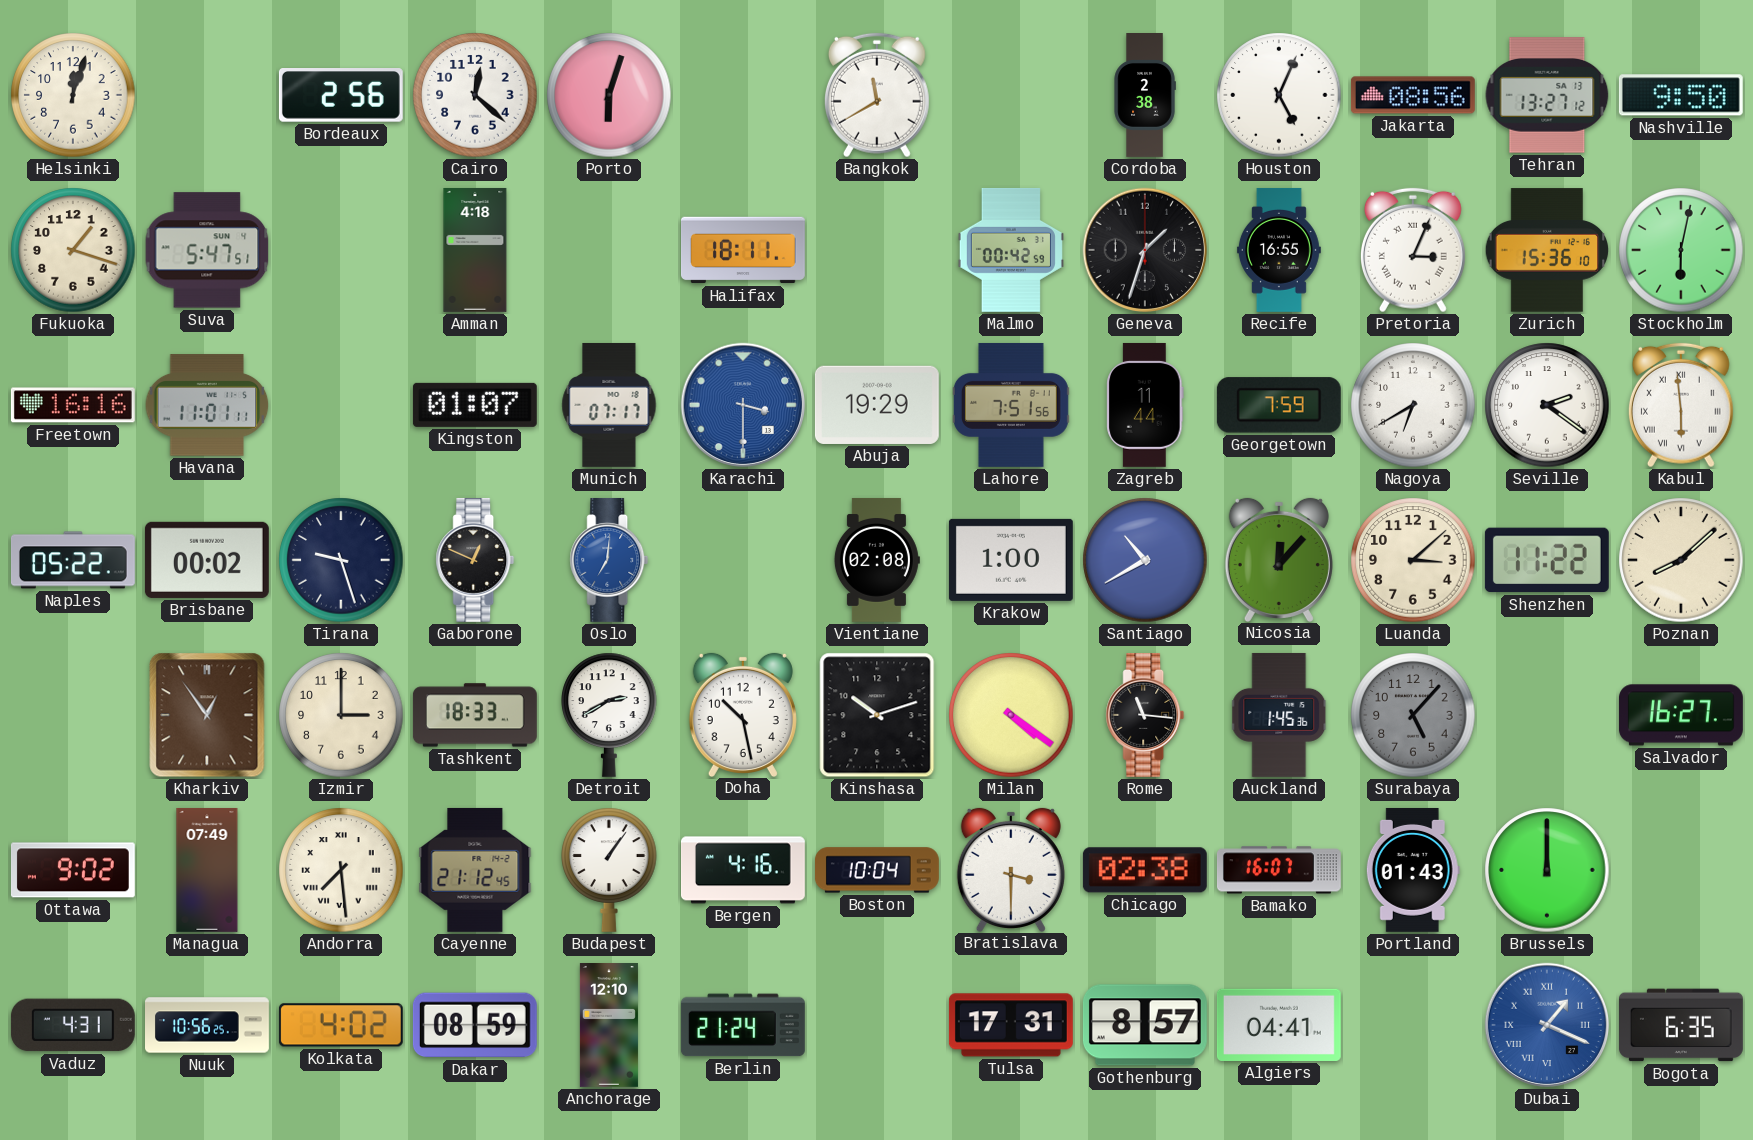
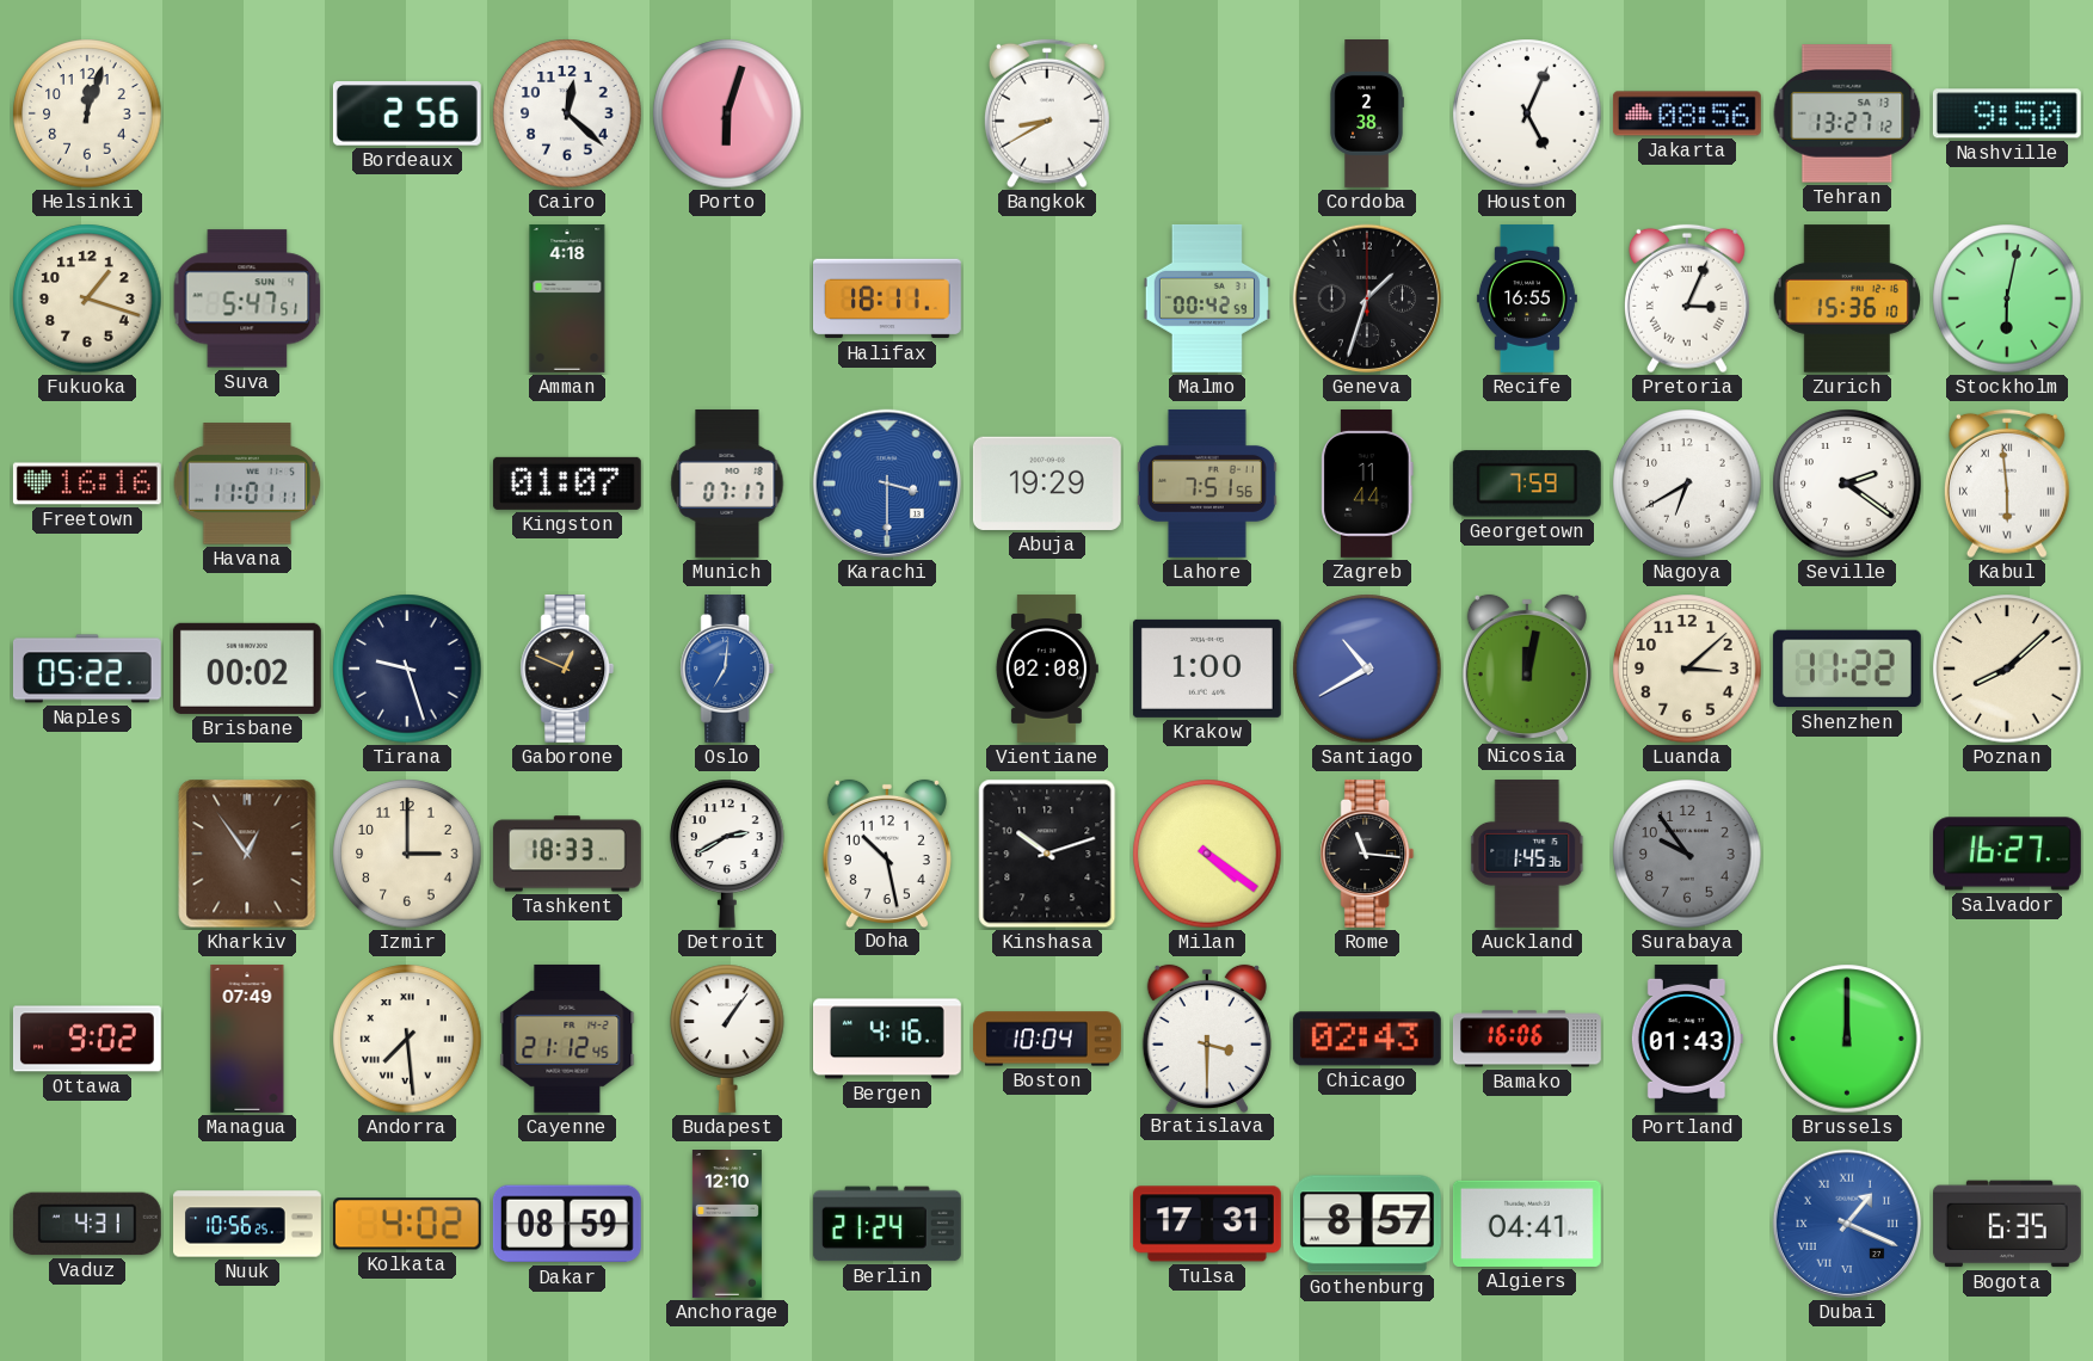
Bangkok: 11:40 -> 8:40 (1047, 113)
Nicosia: 12:07 -> 12:02 (1527, 667)
Surabaya: 5:07 -> 9:54 (1687, 854)
Chicago: 02:38 -> 02:43 (1367, 1039)
Bamako: 16:07 -> 16:06 (1527, 1039)
